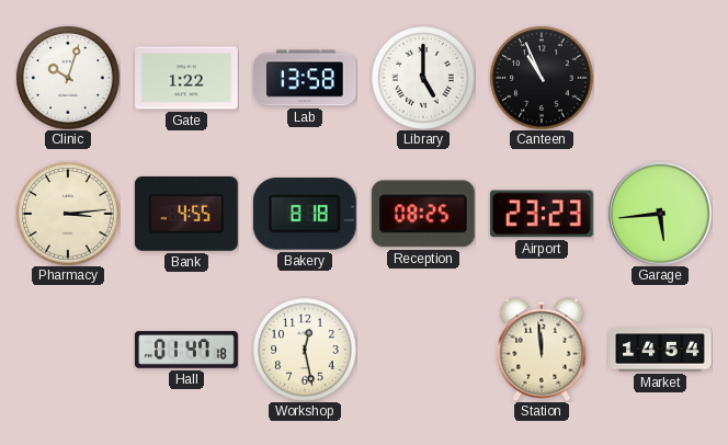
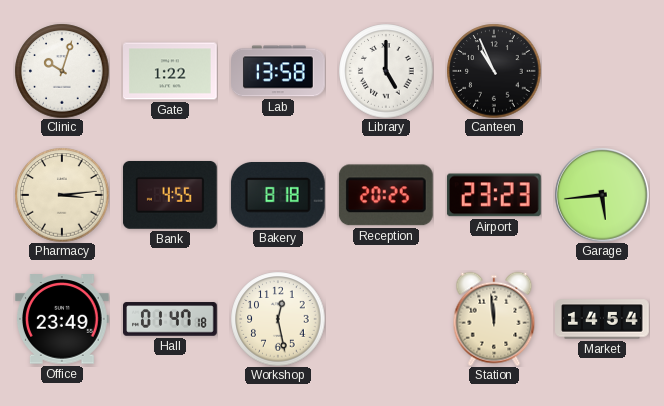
Reception: 08:25 -> 20:25 (386, 195)
Office: none -> 23:49 (62, 319)
